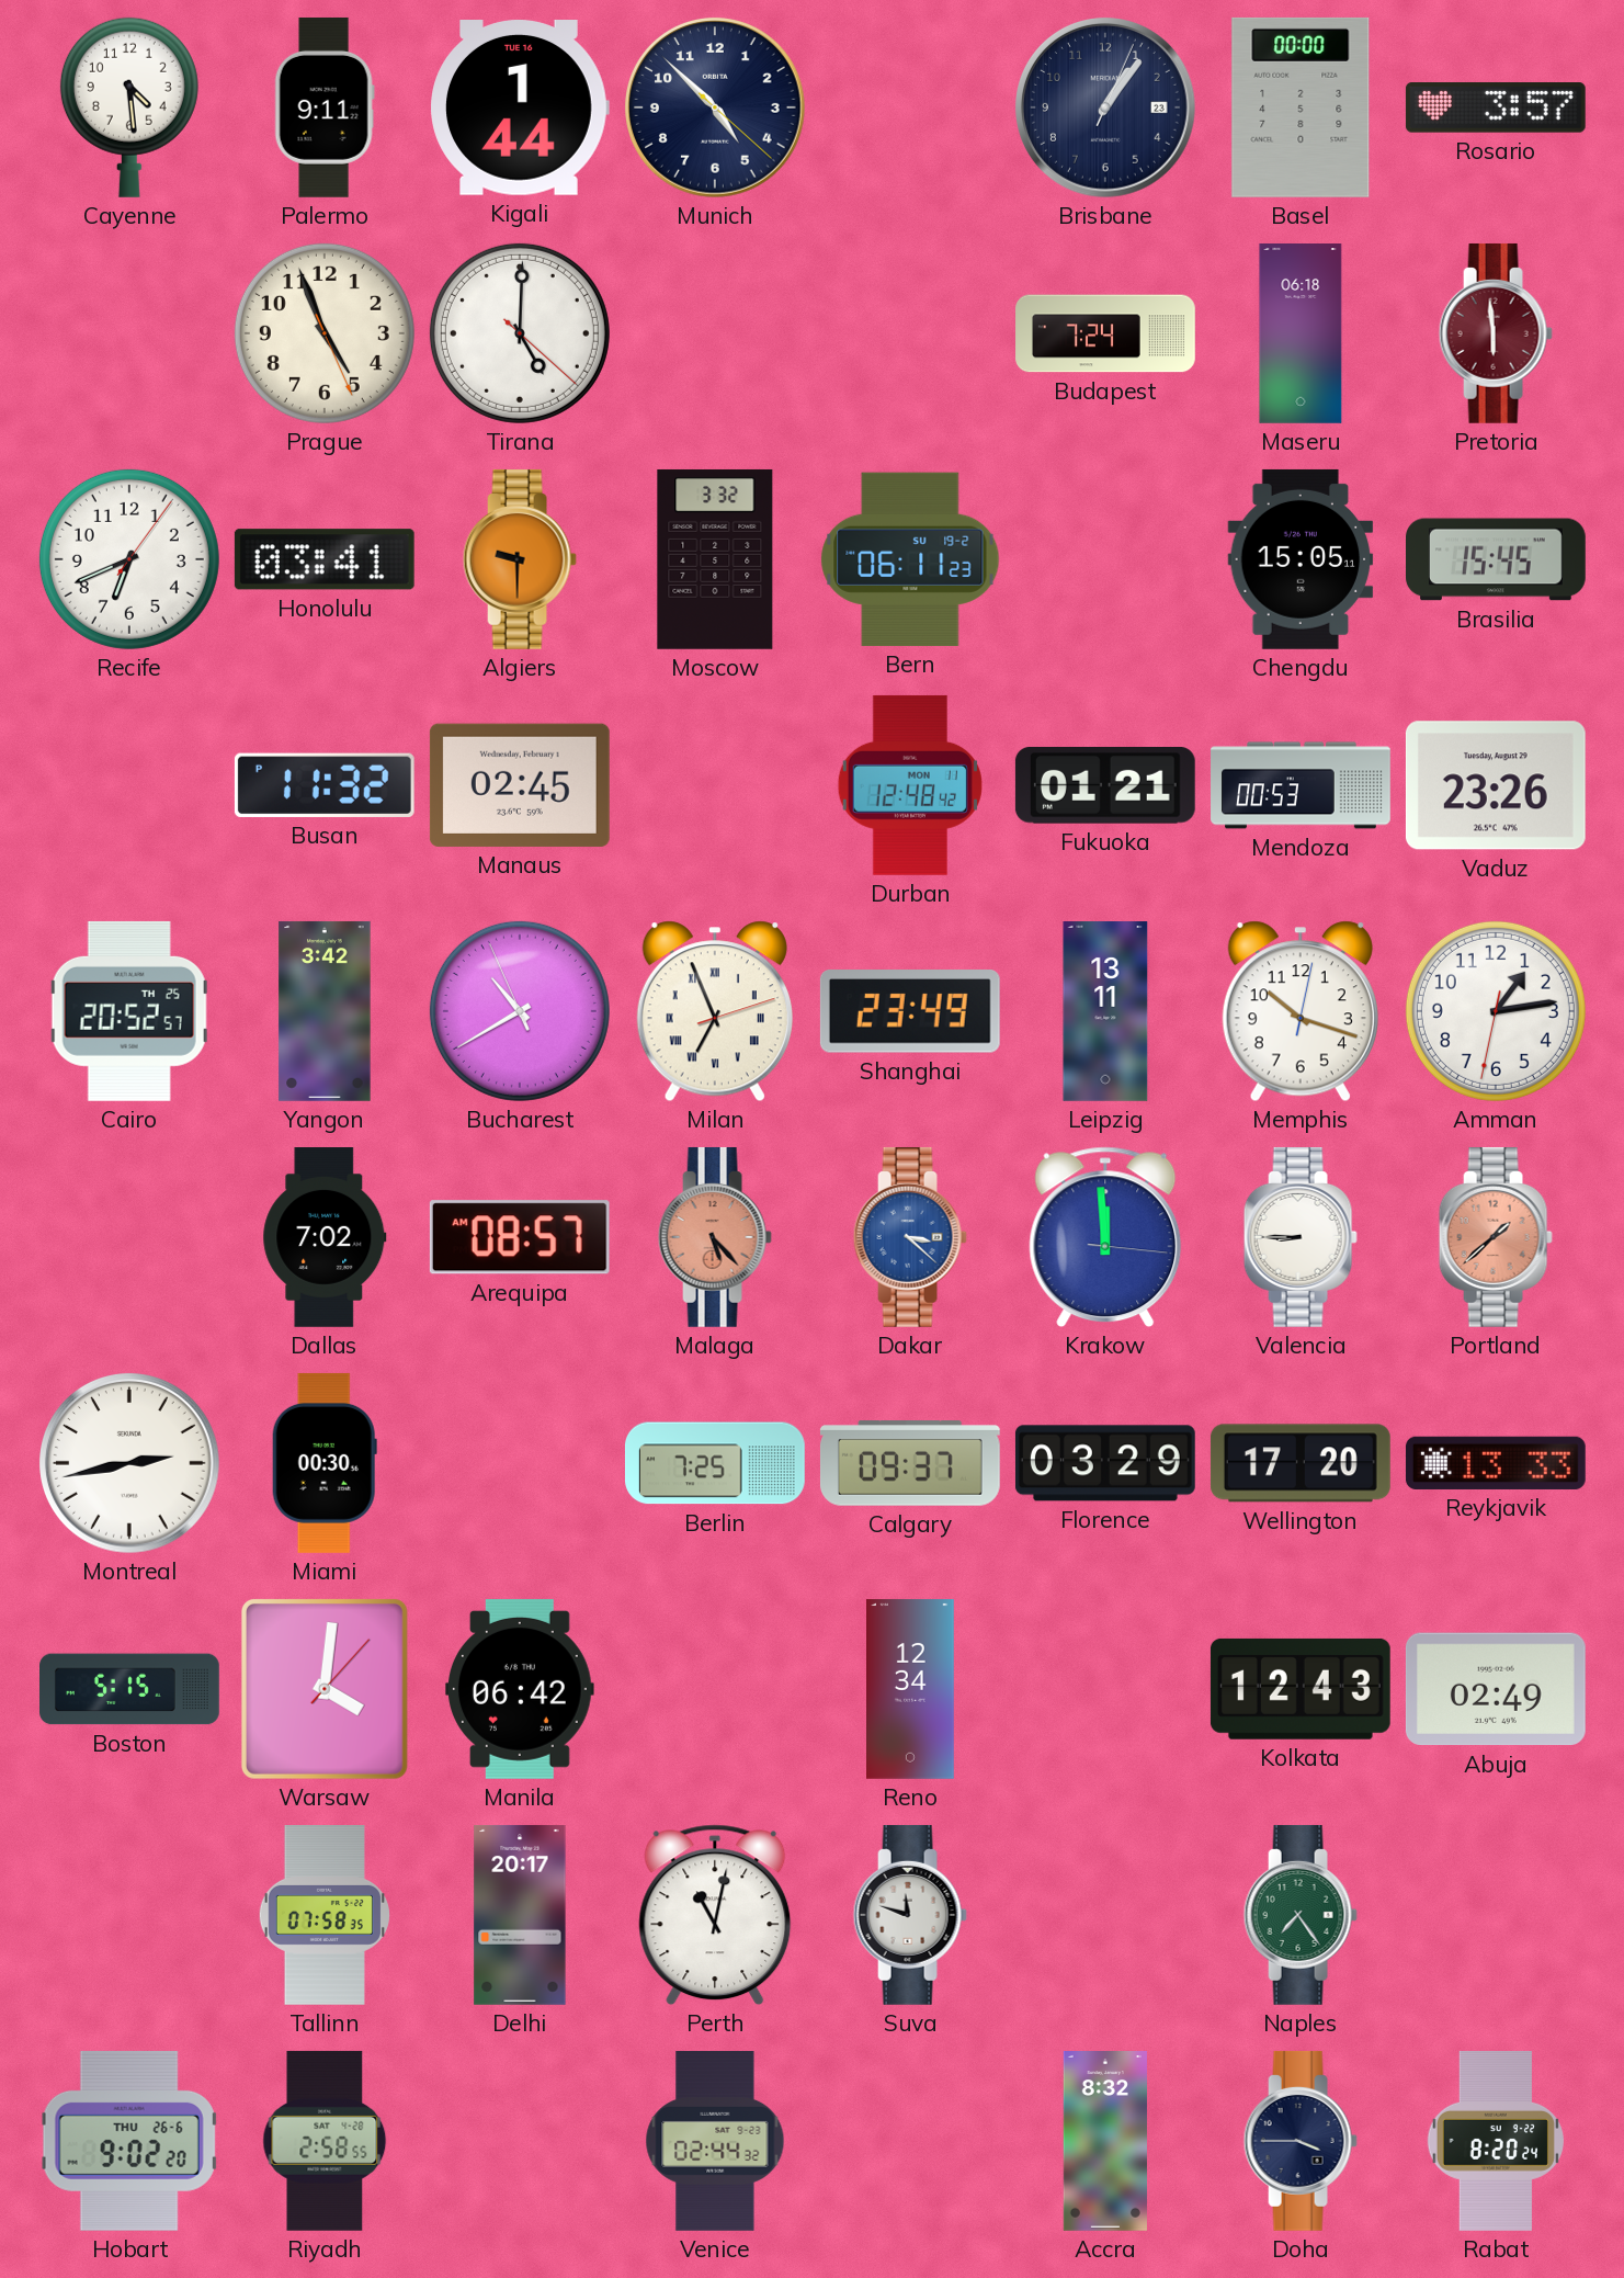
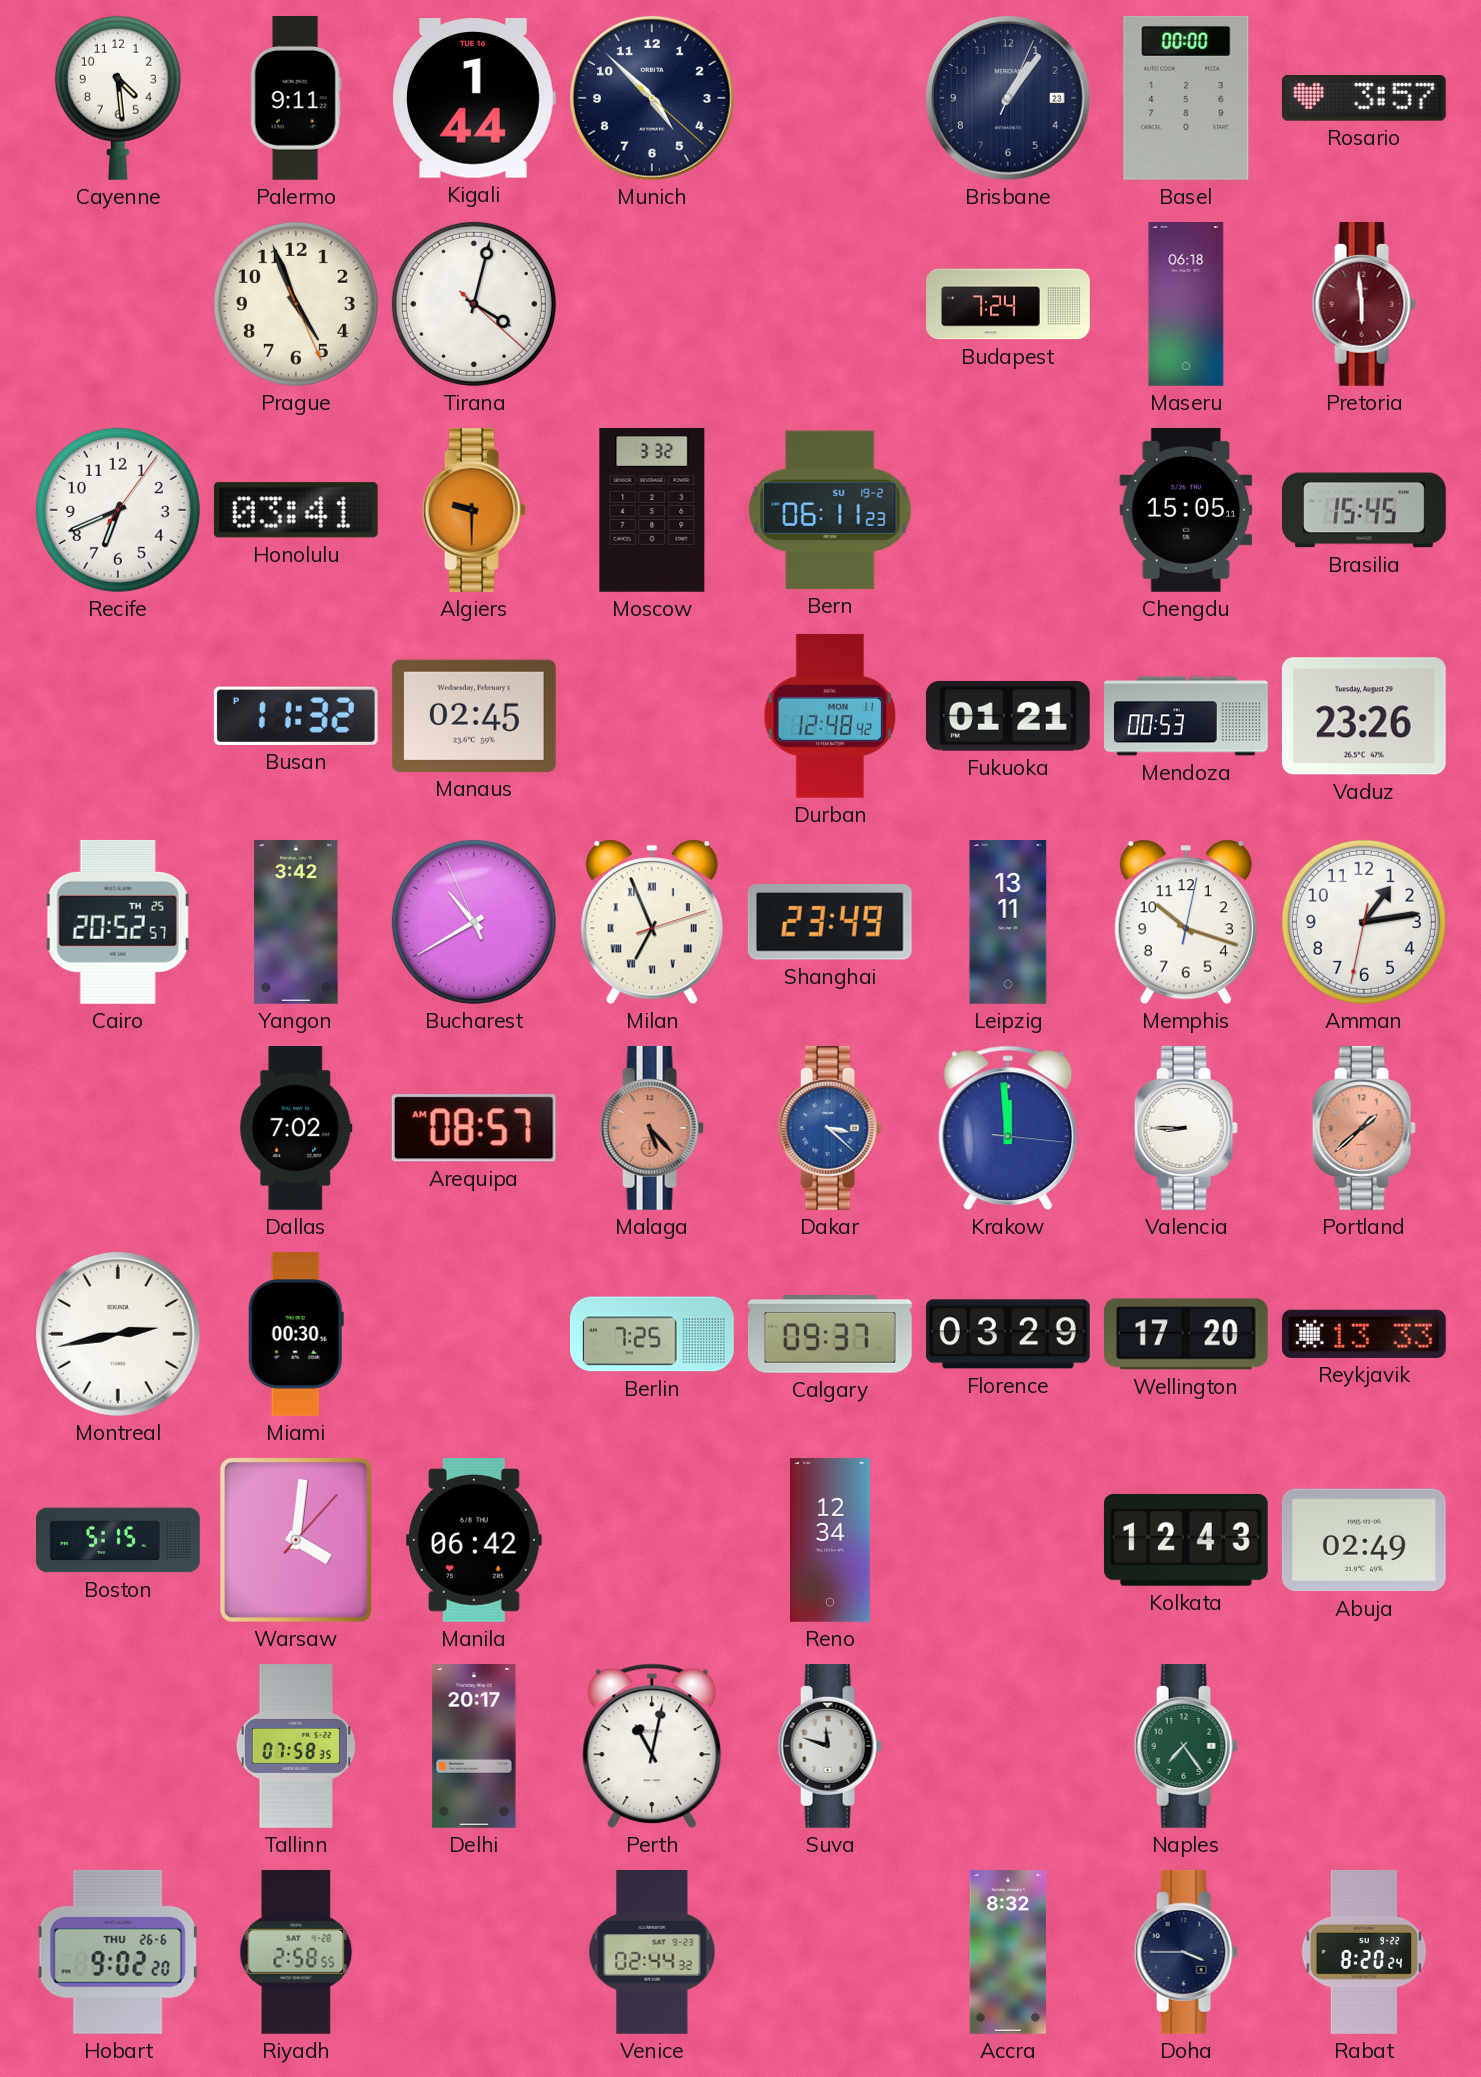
Tirana: 5:00 -> 4:02 (474, 304)
